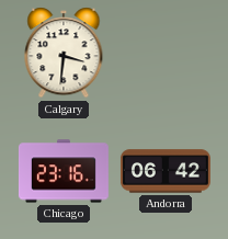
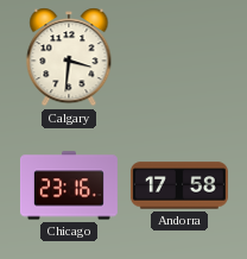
Andorra: 06:42 -> 17:58 (179, 185)
